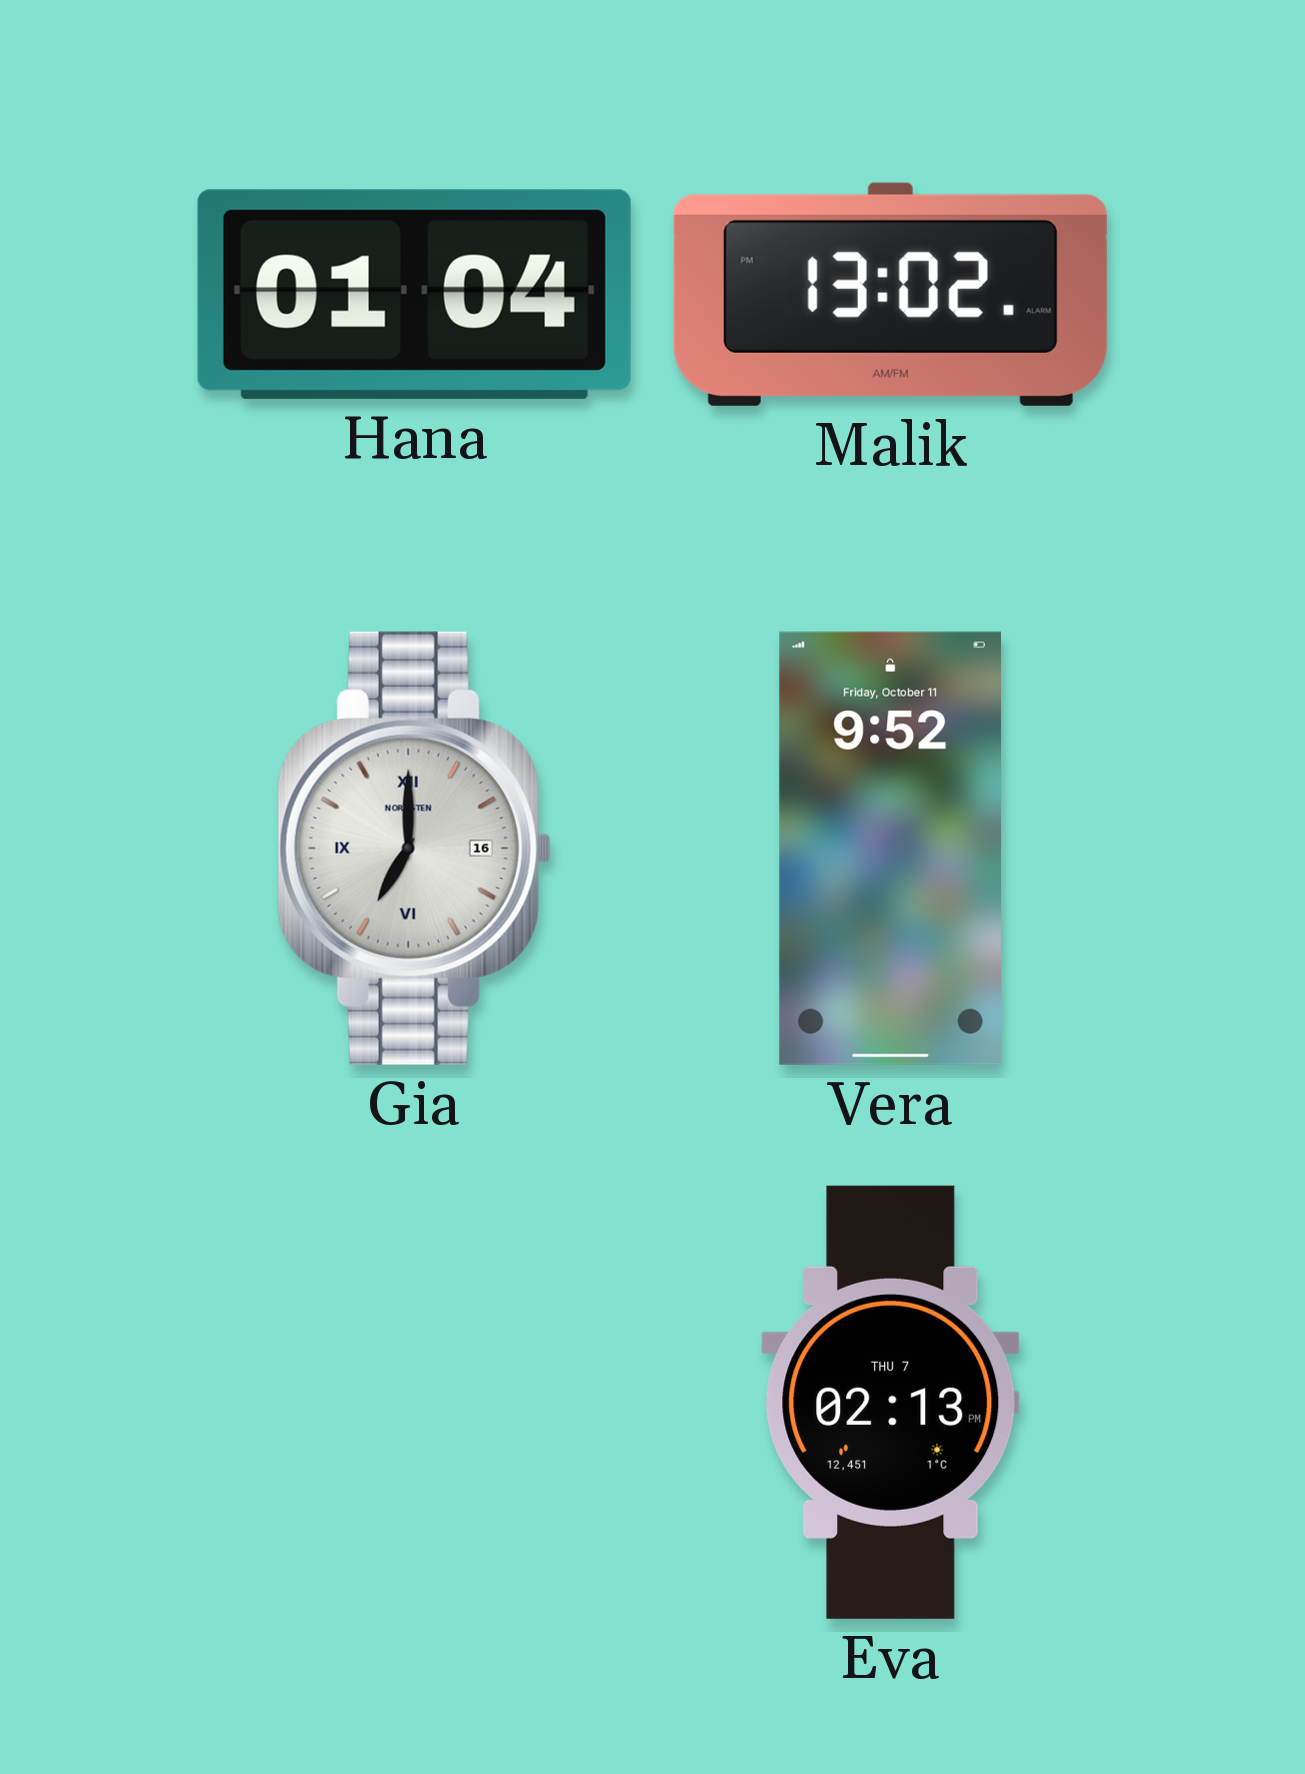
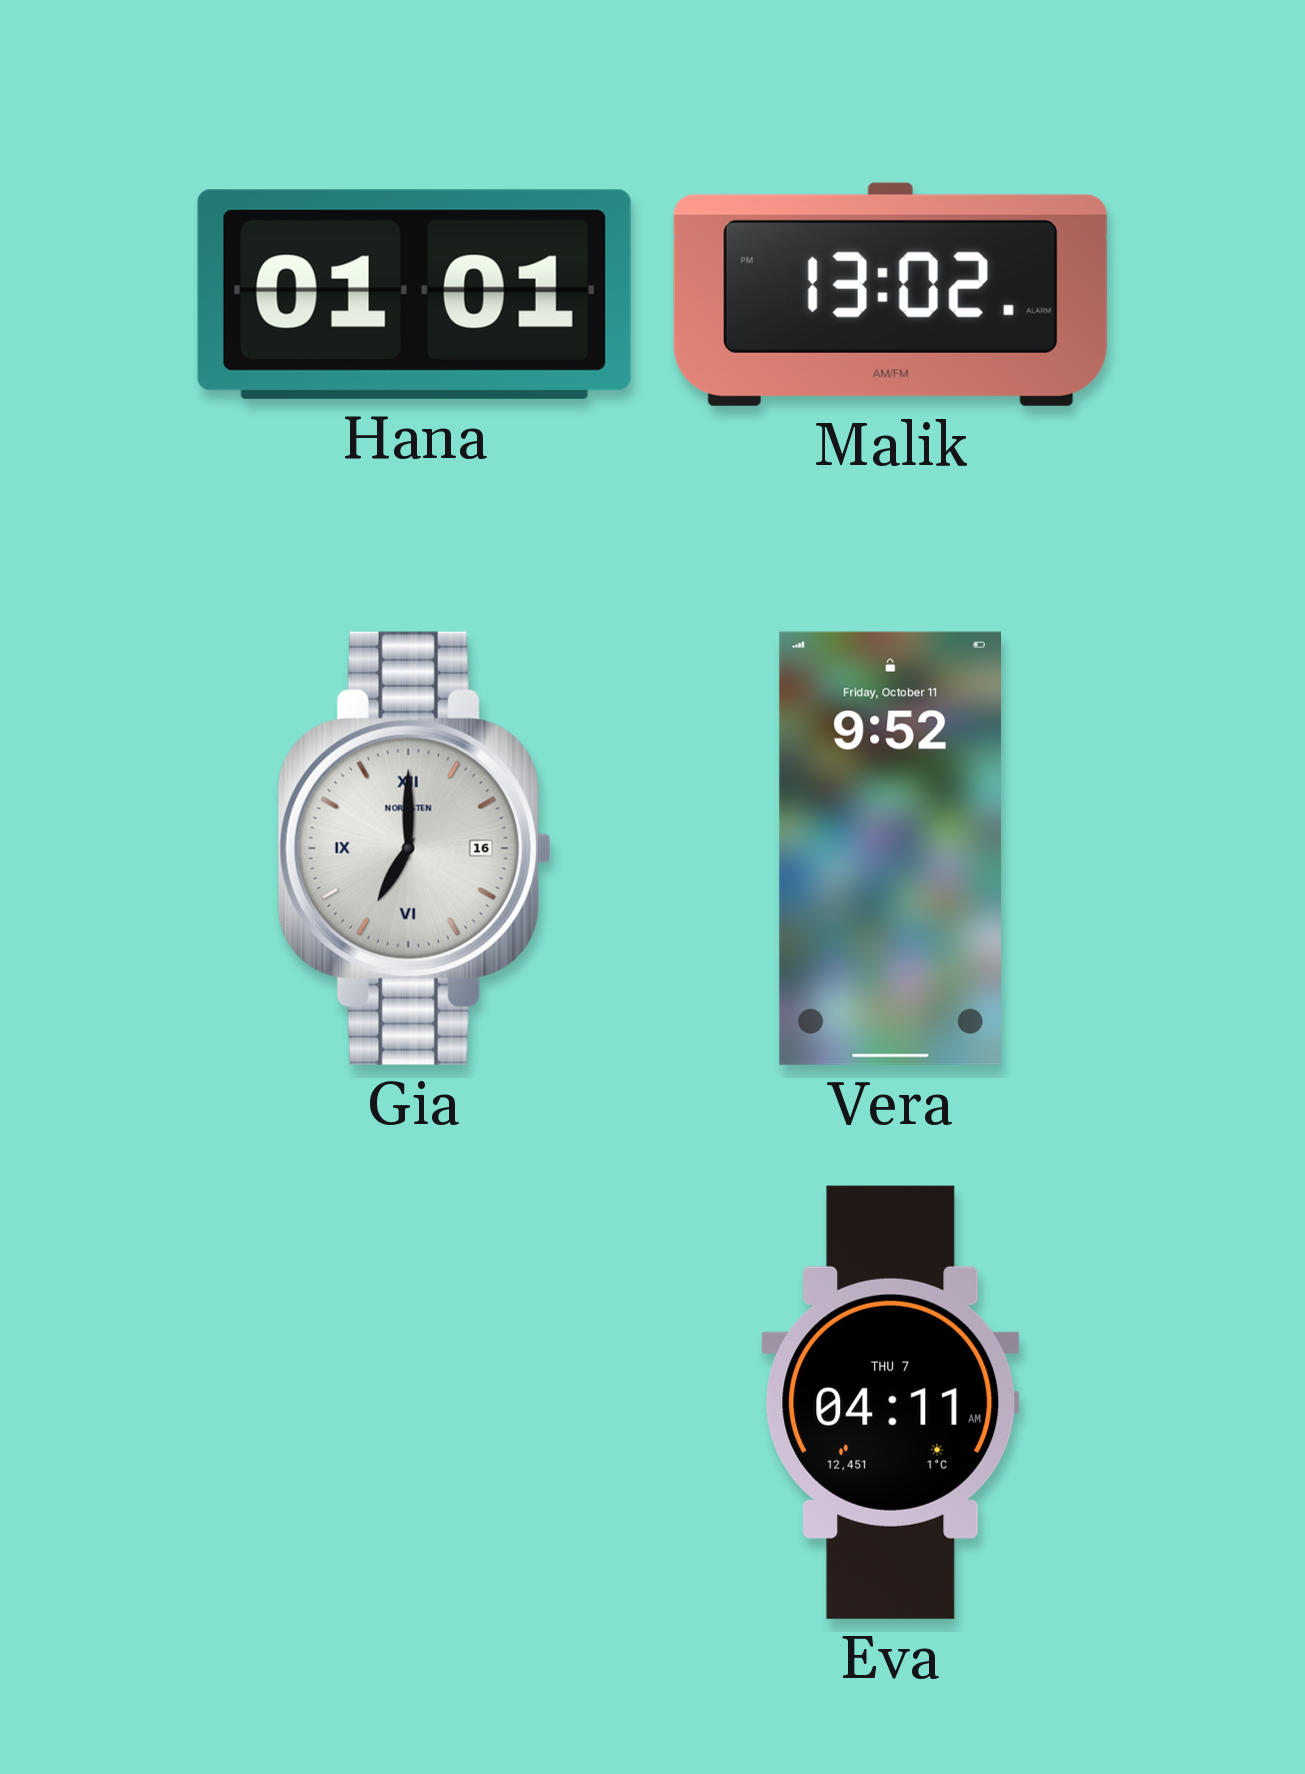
Hana: 01:04 -> 01:01 (414, 294)
Eva: 02:13 -> 04:11 (891, 1402)
